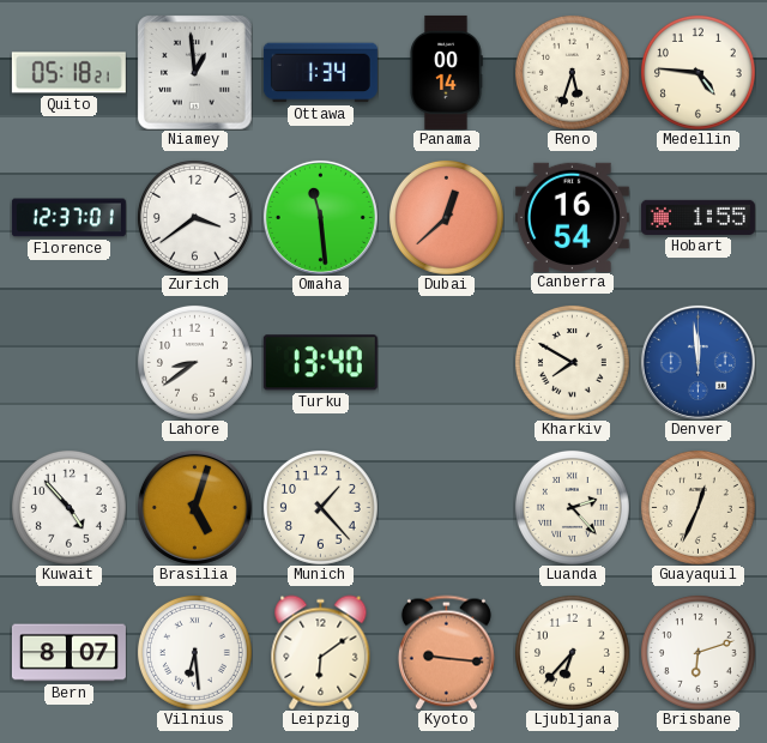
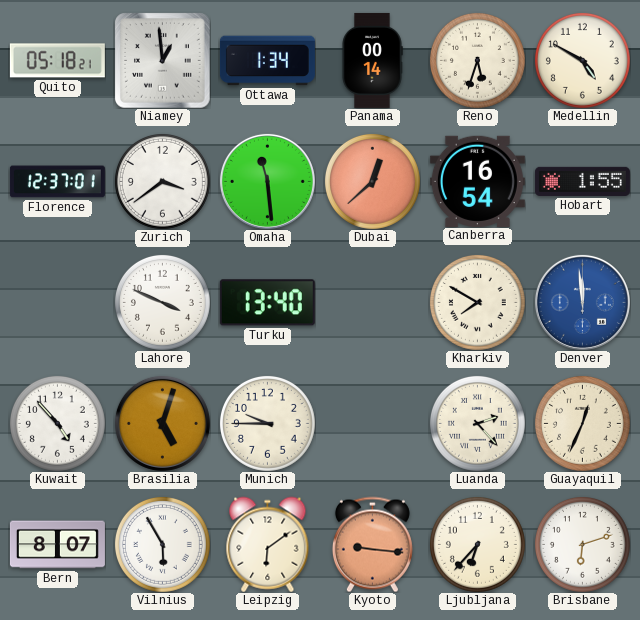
Medellin: 4:46 -> 4:50 (582, 60)
Lahore: 8:39 -> 3:49 (162, 302)
Munich: 1:23 -> 9:45 (267, 423)
Vilnius: 6:29 -> 5:55 (162, 544)
